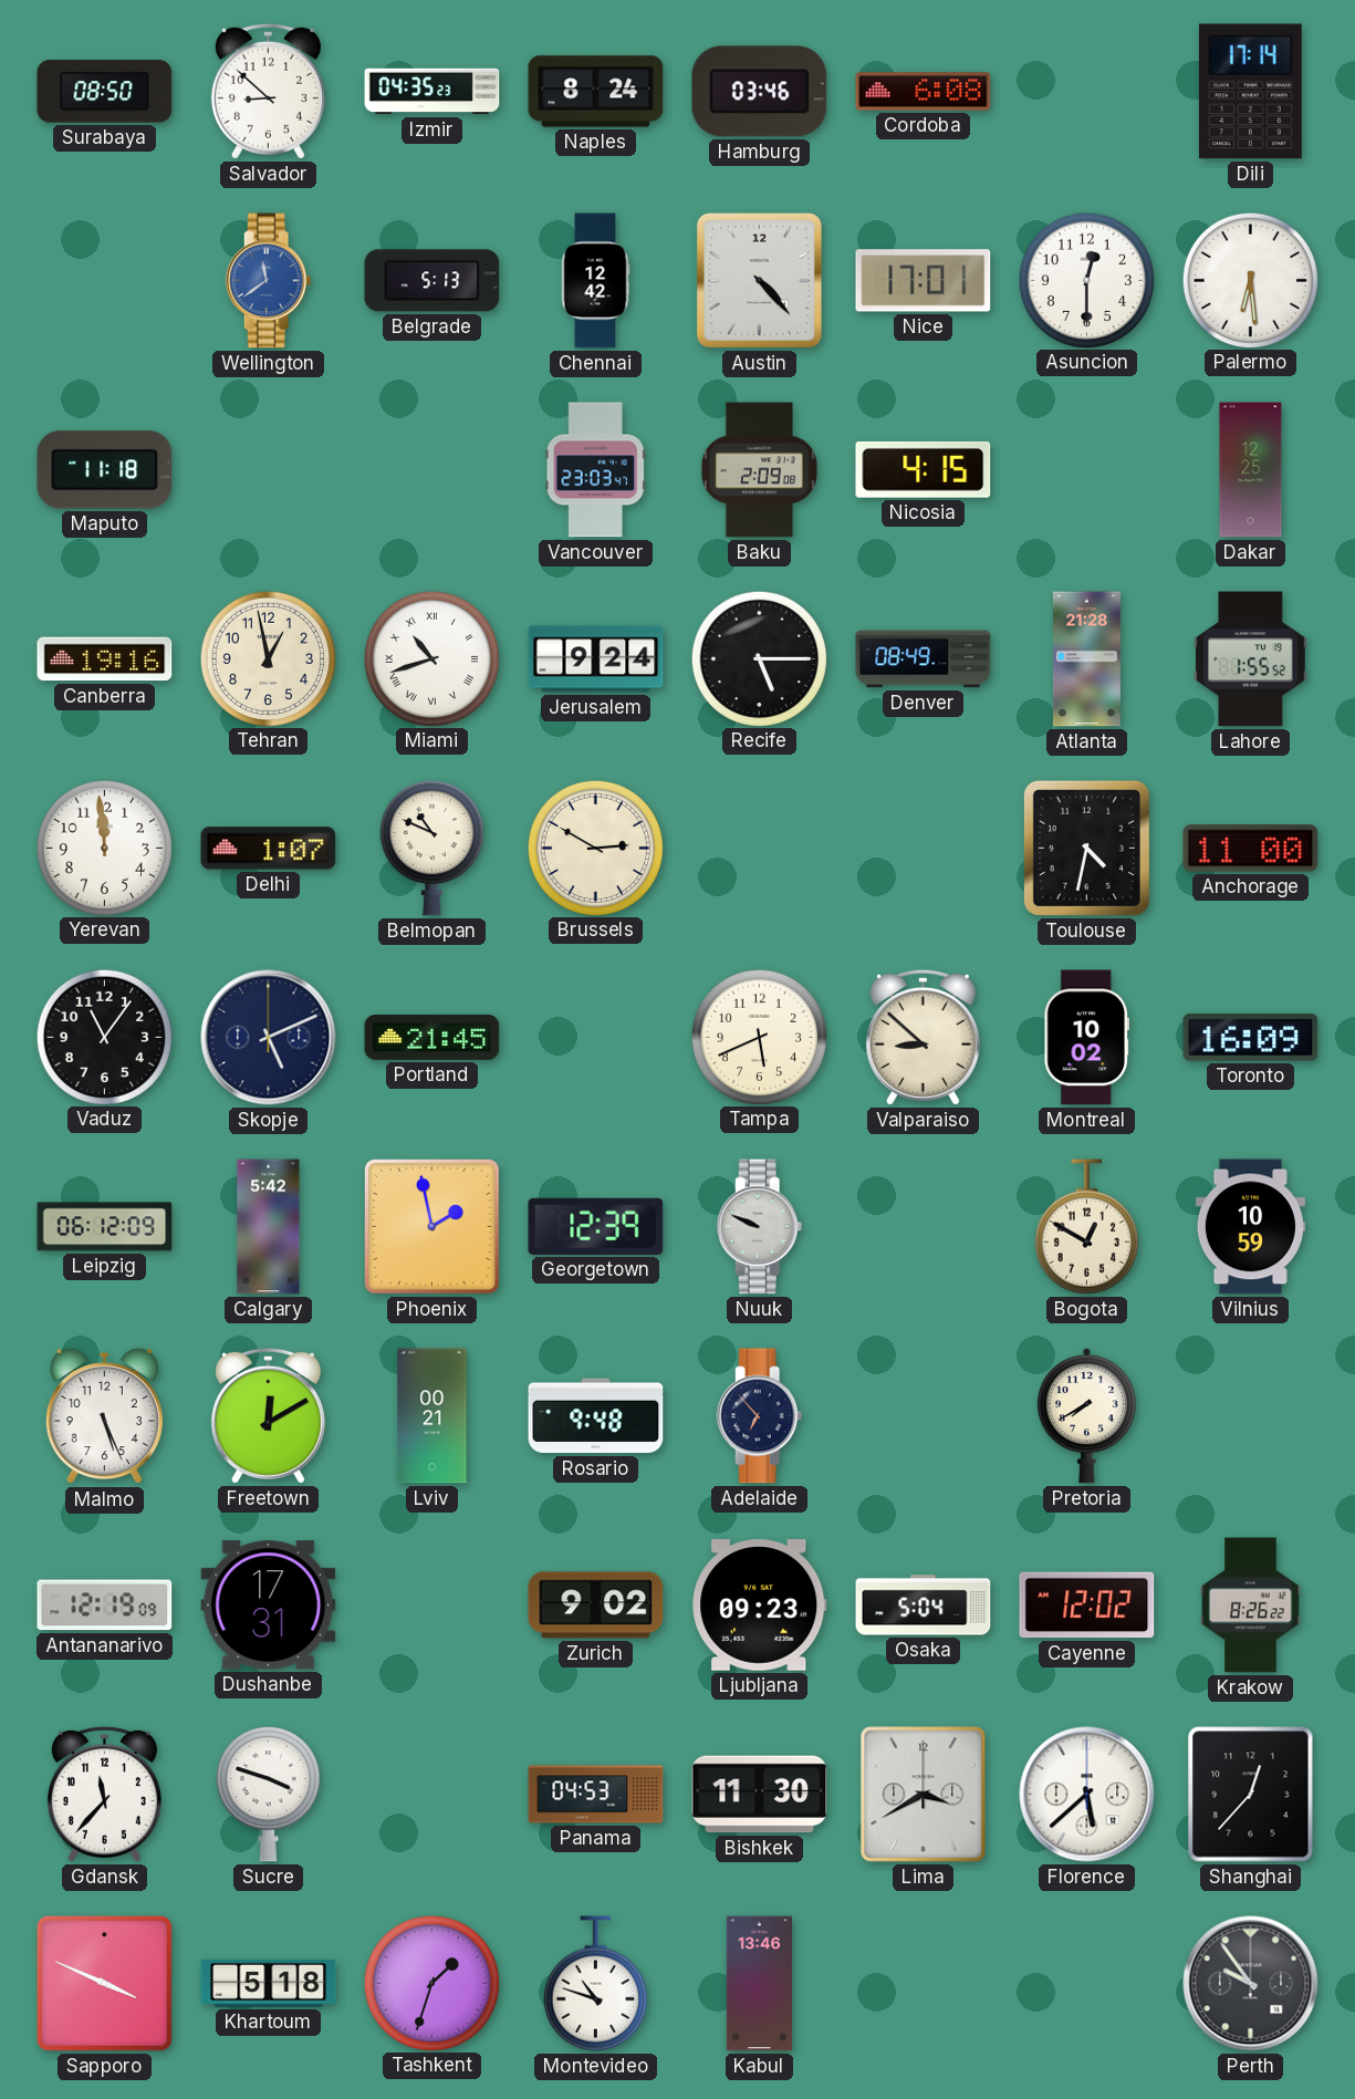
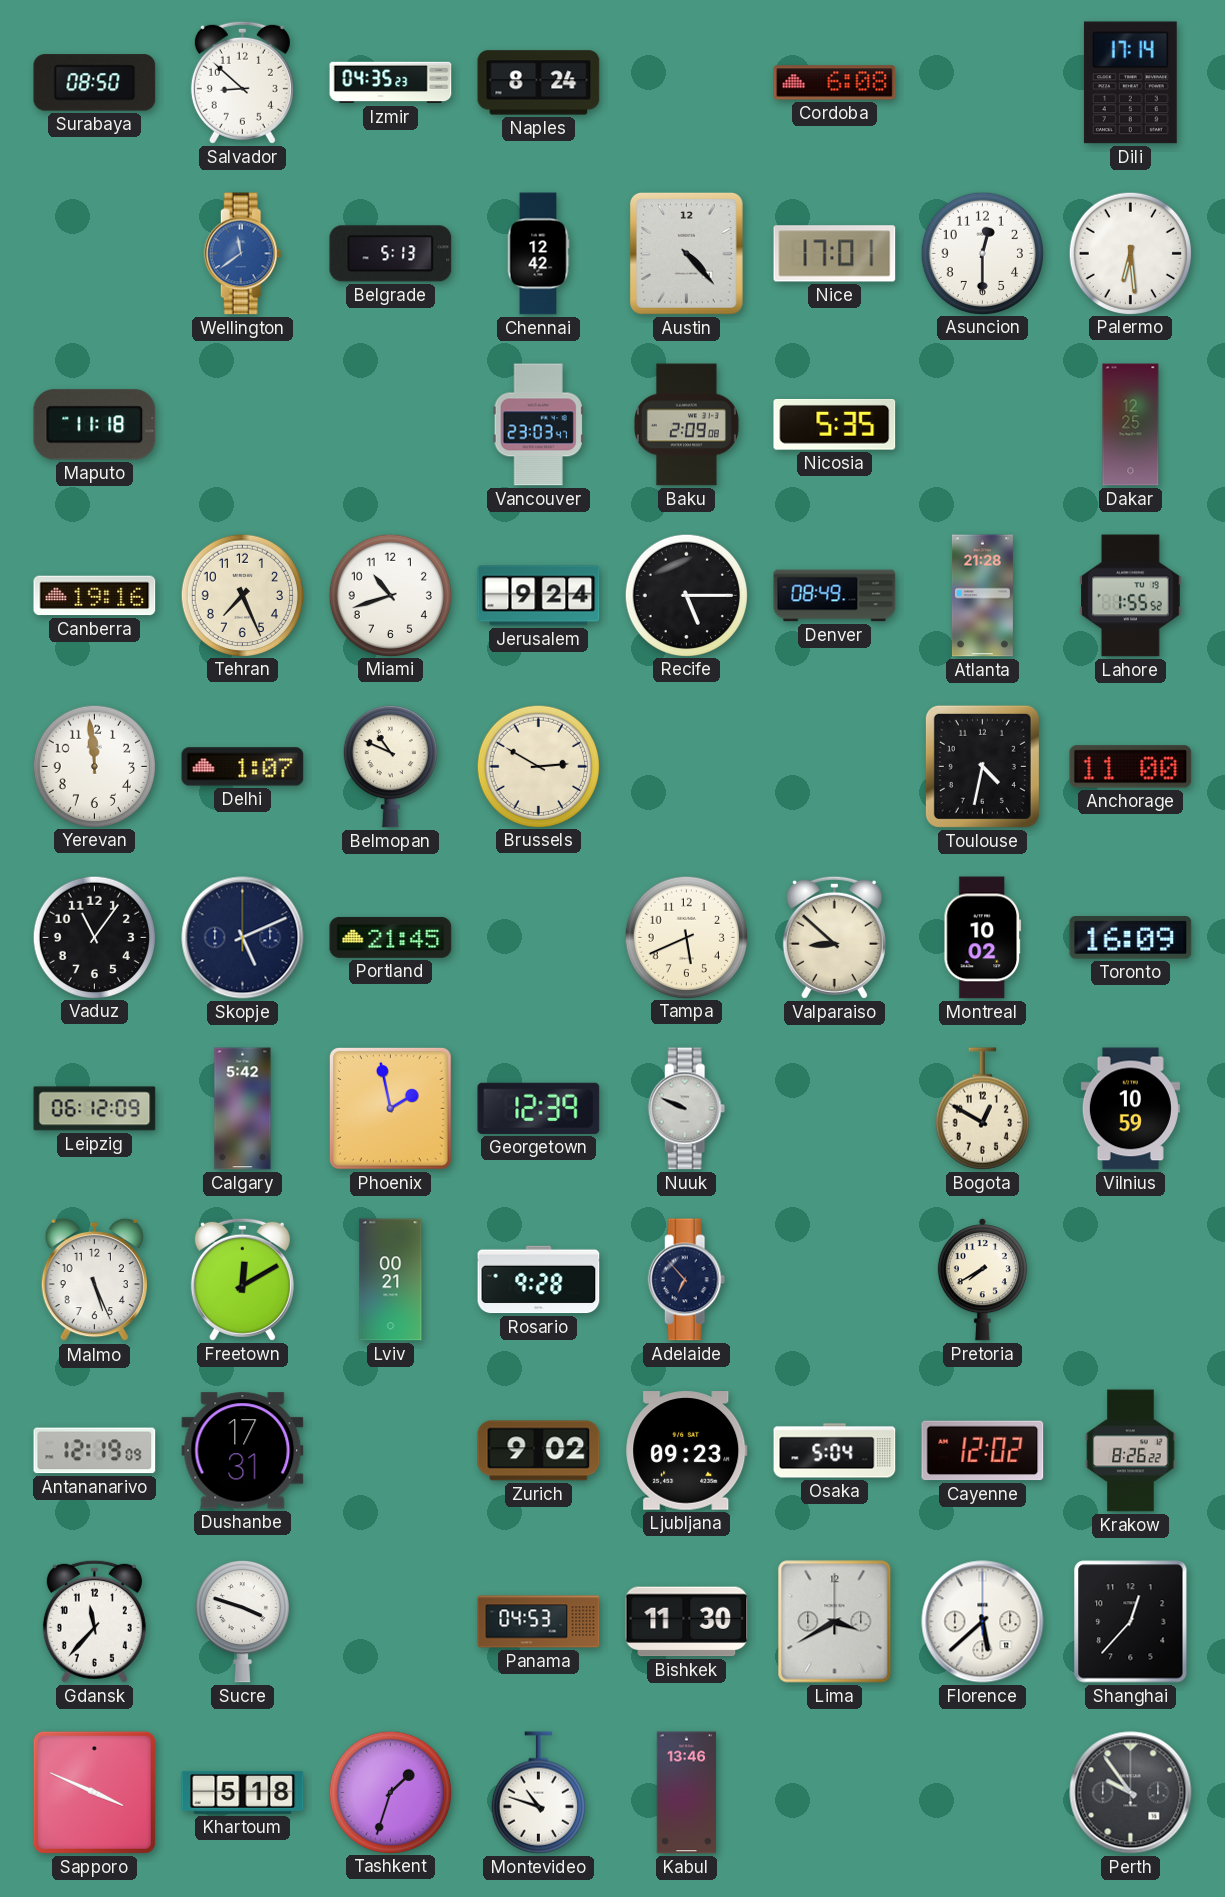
Hamburg: 03:46 -> none (760, 92)
Nicosia: 4:15 -> 5:35 (835, 424)
Tehran: 12:58 -> 7:26 (242, 595)
Miami numerals: Roman -> Arabic (390, 595)
Rosario: 9:48 -> 9:28 (539, 1280)
